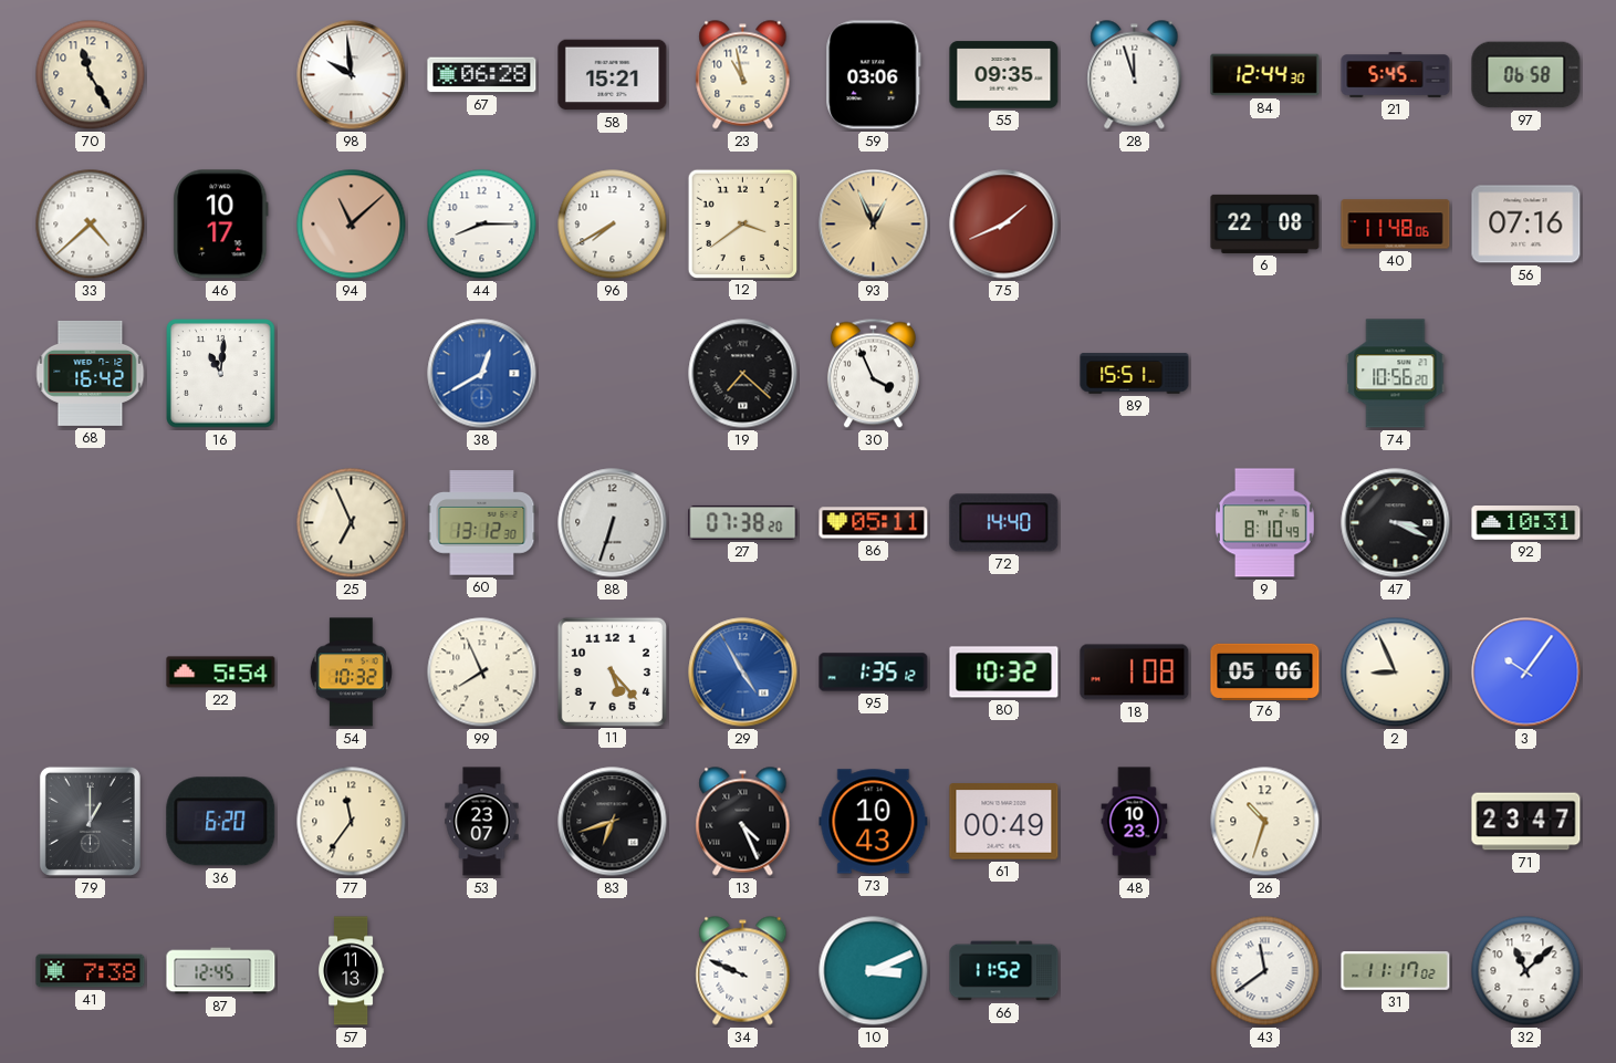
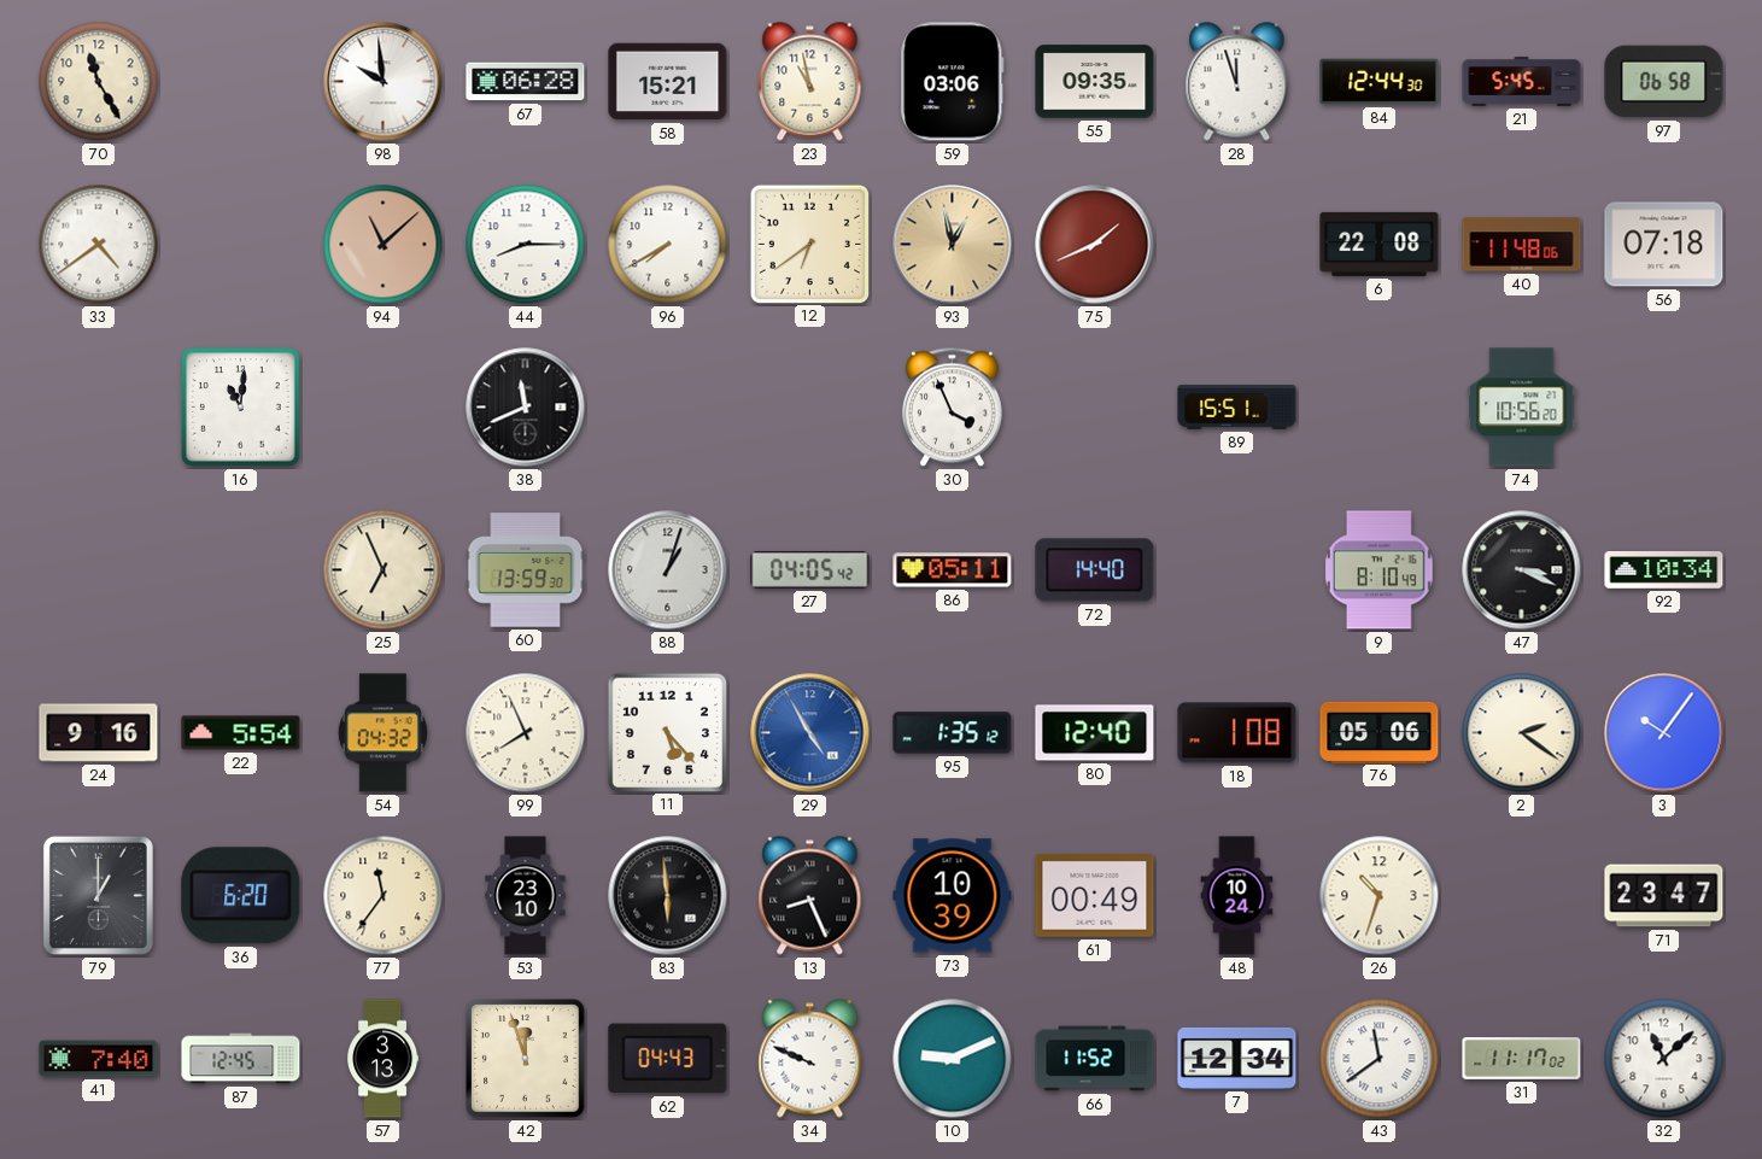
33: 4:38 -> 4:39 (99, 245)
46: 10:17 -> none (221, 225)
12: 3:39 -> 6:39 (809, 244)
93: 12:56 -> 12:58 (953, 245)
56: 07:16 -> 07:18 (1664, 245)
68: 16:42 -> none (91, 373)
38: 12:40 -> 11:41 (526, 408)
38 dial: blue -> black (526, 408)
19: 7:22 -> none (743, 374)
60: 13:12 -> 13:59 (526, 570)
88: 6:33 -> 1:03 (668, 570)
27: 07:38 -> 04:05 (810, 569)
92: 10:31 -> 10:34 (1664, 570)
24: none -> 9:16 (99, 733)
54: 10:32 -> 04:32 (382, 733)
80: 10:32 -> 12:40 (1095, 733)
2: 8:56 -> 2:21 (1522, 733)
53: 23:07 -> 23:10 (526, 896)
83: 6:42 -> 5:59 (668, 896)
13: 4:26 -> 8:26 (810, 896)
73: 10:43 -> 10:39 (953, 896)
48: 10:23 -> 10:24 (1237, 896)
41: 7:38 -> 7:40 (99, 1059)
57: 11:13 -> 3:13 (384, 1059)
42: none -> 11:57 (526, 1059)
62: none -> 04:43 (668, 1059)
10: 3:11 -> 9:11 (953, 1059)
7: none -> 12:34 (1237, 1058)
